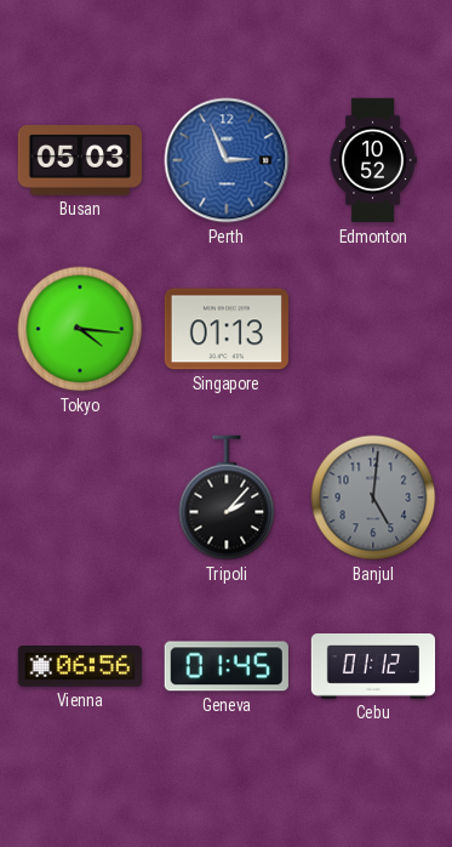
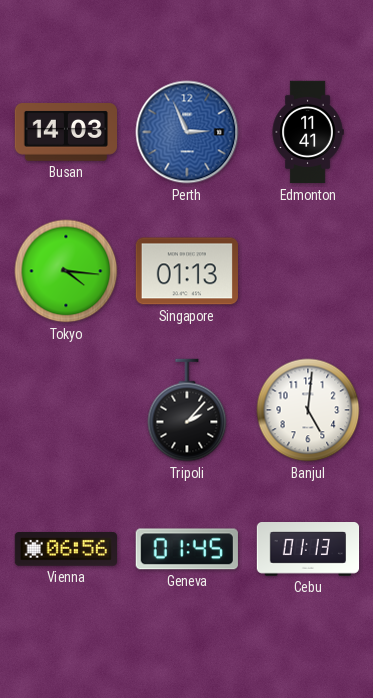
Busan: 05:03 -> 14:03 (65, 133)
Edmonton: 10:52 -> 11:41 (308, 132)
Banjul dial: grey -> white (308, 410)
Cebu: 01:12 -> 01:13 (308, 550)
